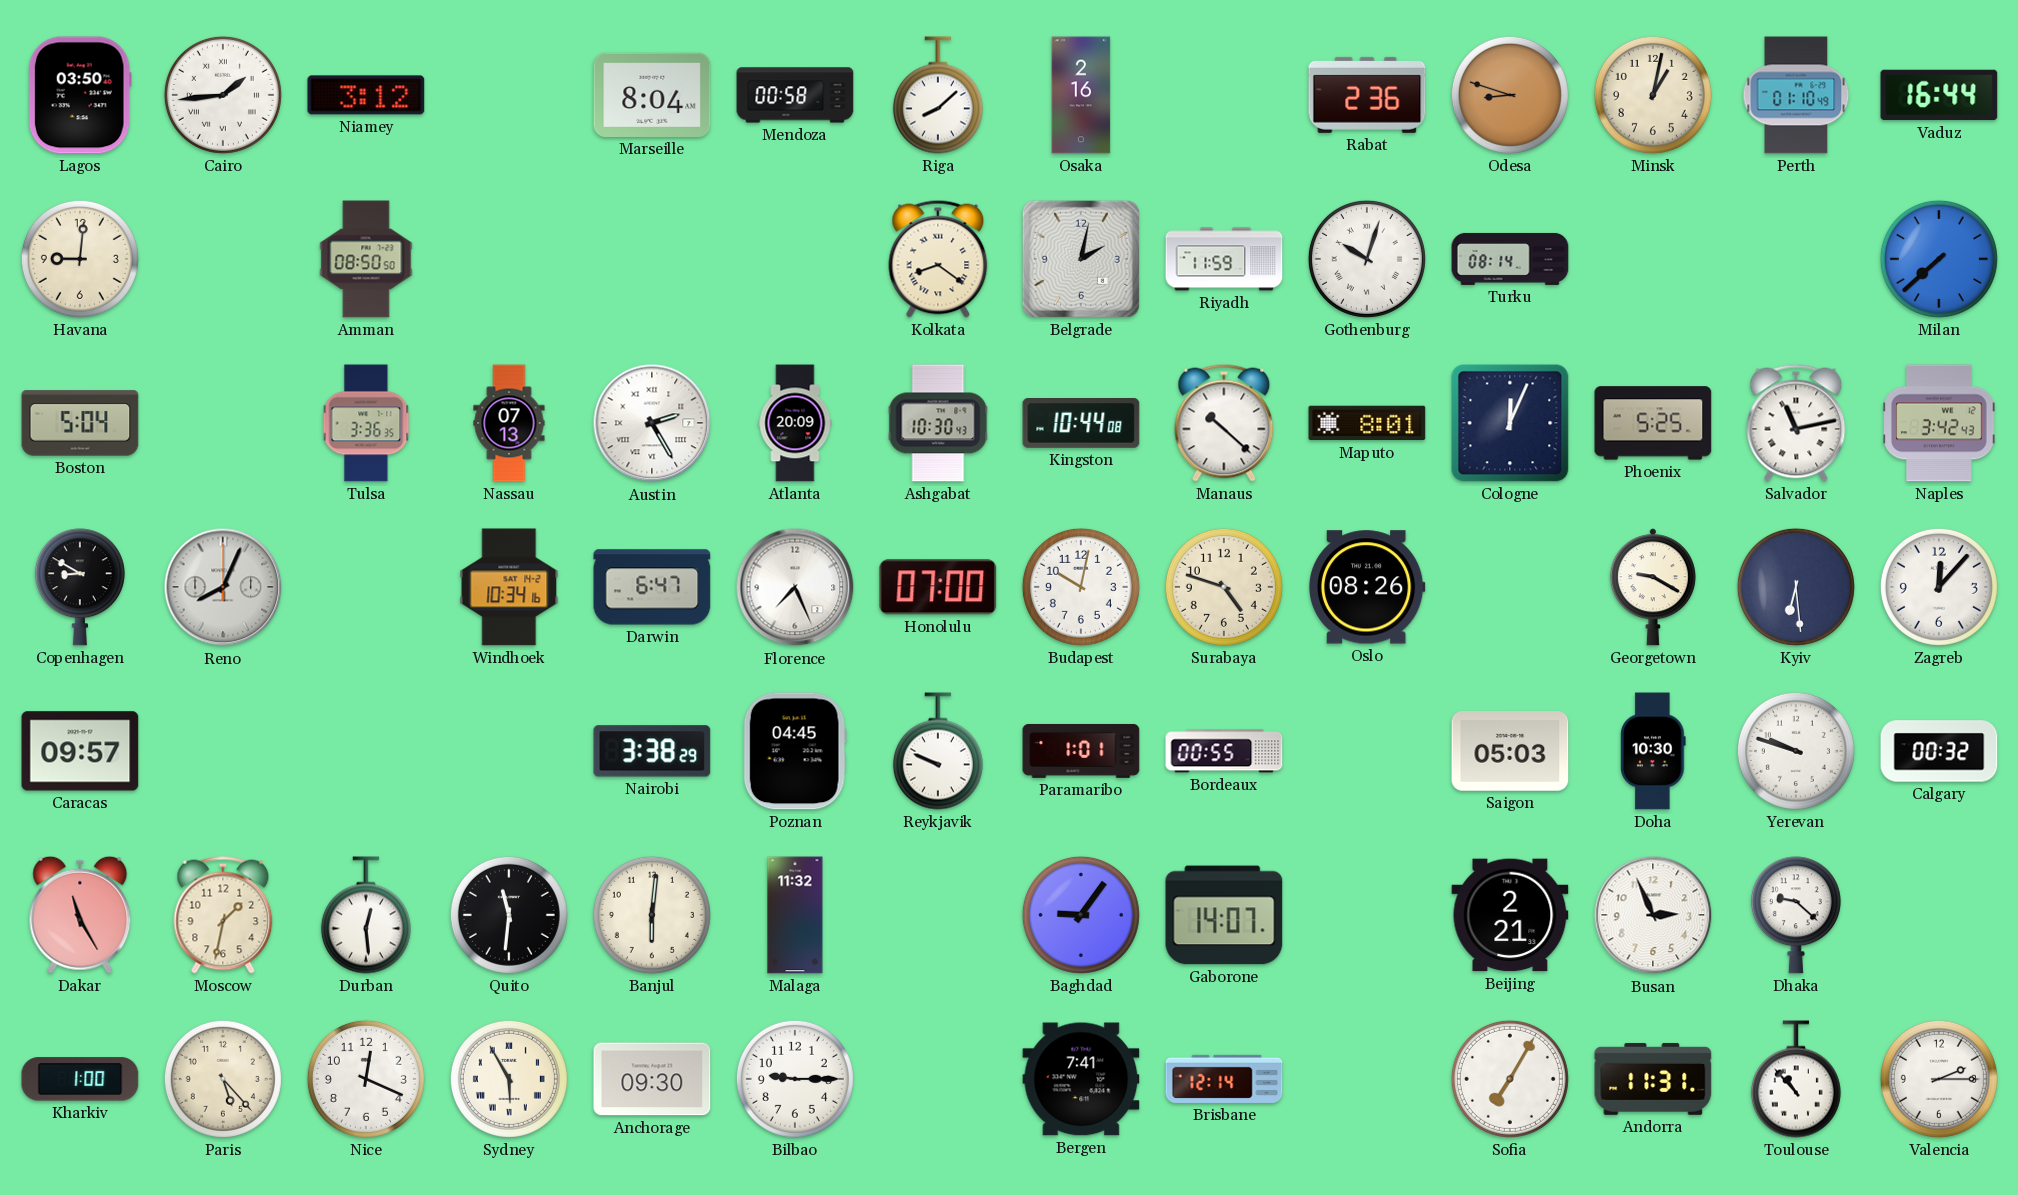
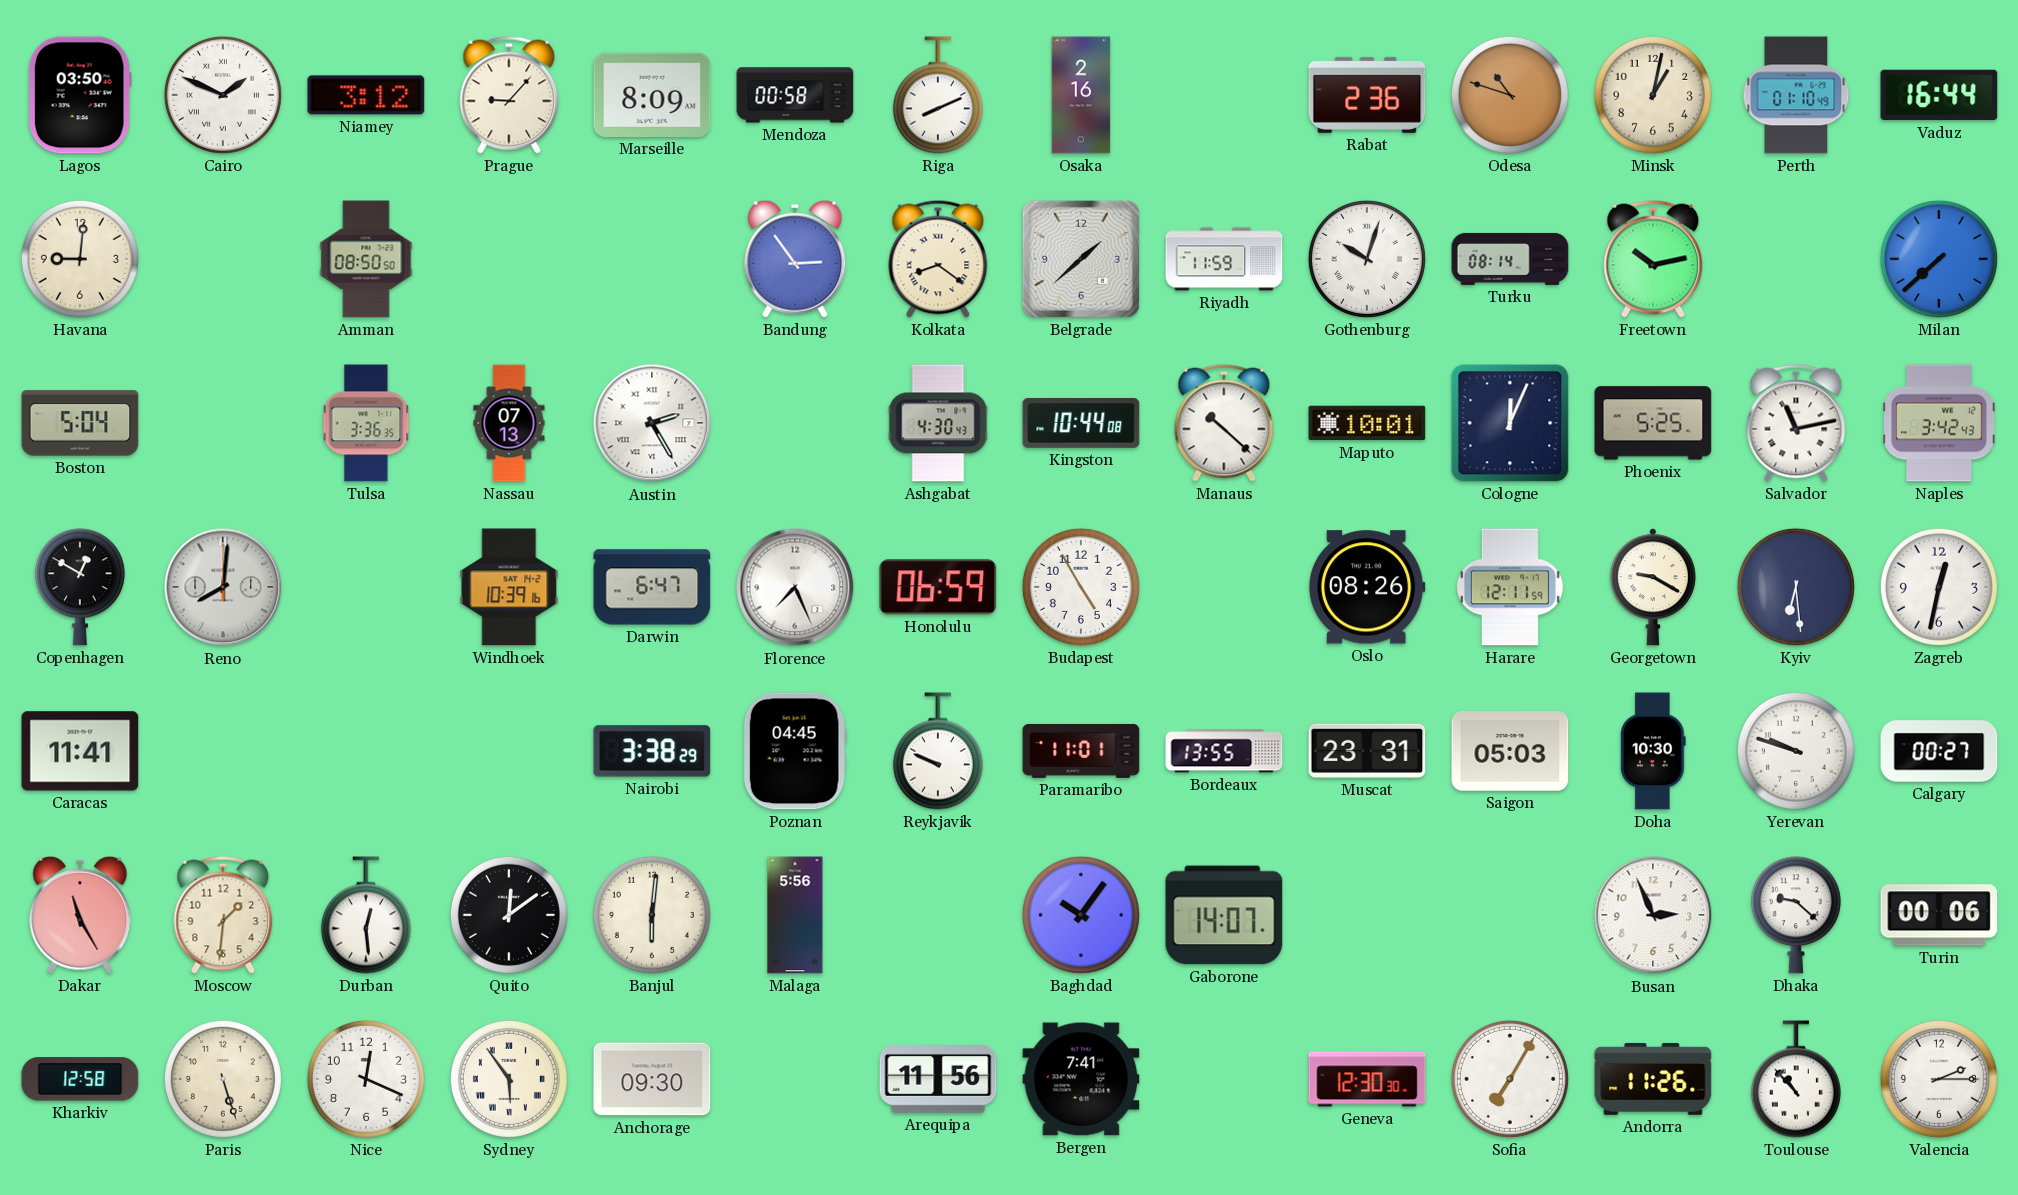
Cairo: 1:44 -> 1:49 (223, 95)
Prague: none -> 9:07 (509, 95)
Marseille: 8:04 -> 8:09 (652, 95)
Riga: 8:08 -> 8:11 (938, 95)
Odesa: 8:48 -> 10:48 (1510, 95)
Bandung: none -> 2:54 (795, 259)
Belgrade: 2:02 -> 1:38 (1081, 259)
Freetown: none -> 10:13 (1653, 259)
Atlanta: 20:09 -> none (795, 423)
Ashgabat: 10:30 -> 4:30 (938, 423)
Maputo: 8:01 -> 10:01 (1367, 423)
Copenhagen: 8:50 -> 12:50 (80, 587)
Reno: 8:04 -> 8:01 (223, 587)
Windhoek: 10:34 -> 10:39 (509, 587)
Honolulu: 07:00 -> 06:59 (938, 587)
Budapest: 10:02 -> 4:55 (1081, 587)
Surabaya: 4:48 -> none (1224, 587)
Harare: none -> 12:11 (1510, 587)
Zagreb: 12:07 -> 12:32 (1939, 587)
Caracas: 09:57 -> 11:41 (80, 751)
Paramaribo: 1:01 -> 11:01 (1081, 751)
Bordeaux: 00:55 -> 13:55 (1224, 751)
Muscat: none -> 23:31 (1367, 751)
Calgary: 00:32 -> 00:27 (1939, 751)
Moscow: 1:32 -> 1:31 (223, 915)
Quito: 11:31 -> 12:09 (509, 915)
Malaga: 11:32 -> 5:56 (795, 915)
Baghdad: 9:06 -> 10:06 (1081, 915)
Beijing: 2:21 -> none (1510, 915)
Turin: none -> 00:06 (1939, 915)
Kharkiv: 1:00 -> 12:58 (80, 1079)
Paris: 5:23 -> 5:27 (223, 1079)
Sydney: 5:55 -> 5:54 (509, 1079)
Bilbao: 9:15 -> none (795, 1079)
Arequipa: none -> 11:56 (938, 1080)
Brisbane: 12:14 -> none (1224, 1079)
Geneva: none -> 12:30 (1367, 1079)
Andorra: 11:31 -> 11:26 (1653, 1079)
